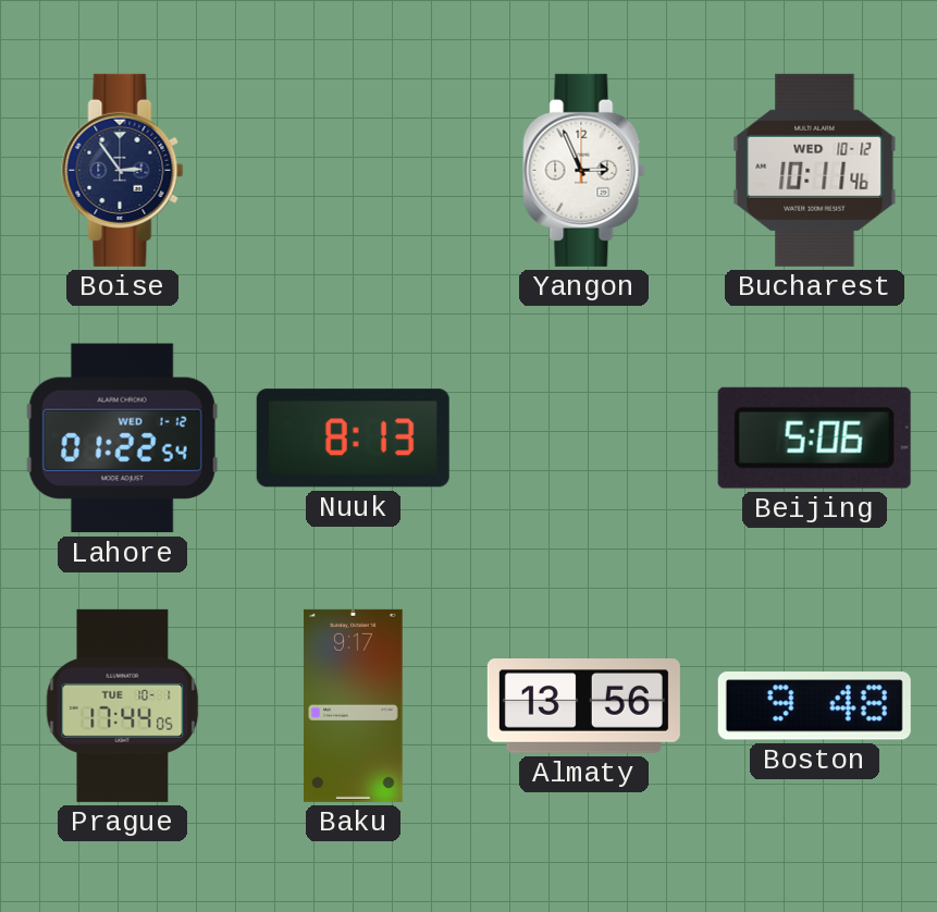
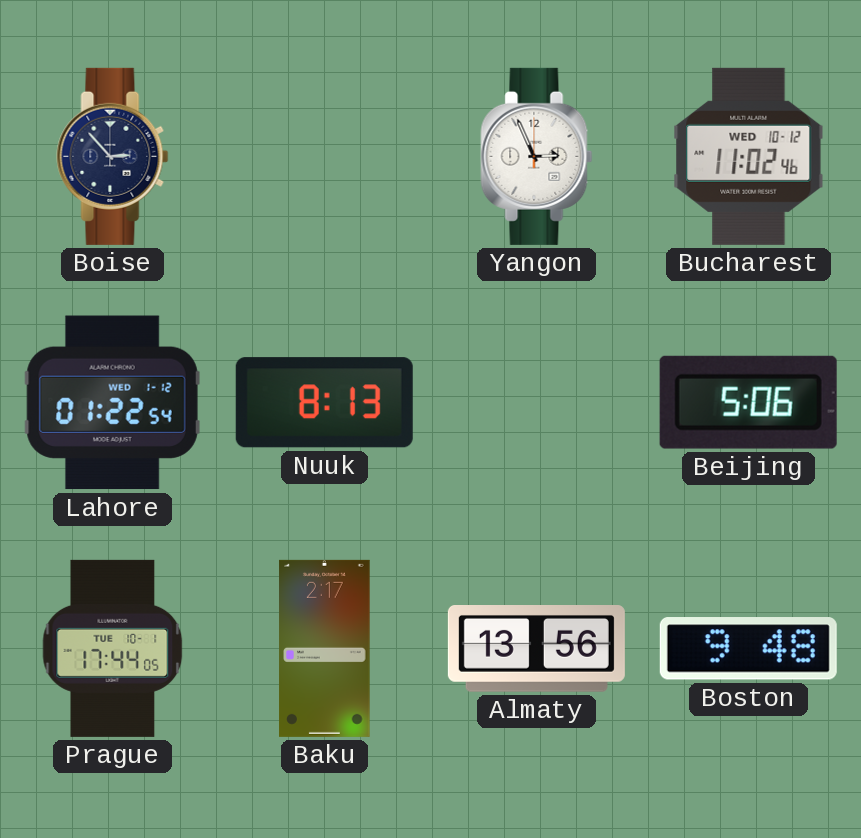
Boise: 2:54 -> 2:53 (113, 156)
Bucharest: 10:11 -> 11:02 (749, 156)
Baku: 9:17 -> 2:17 (325, 648)
